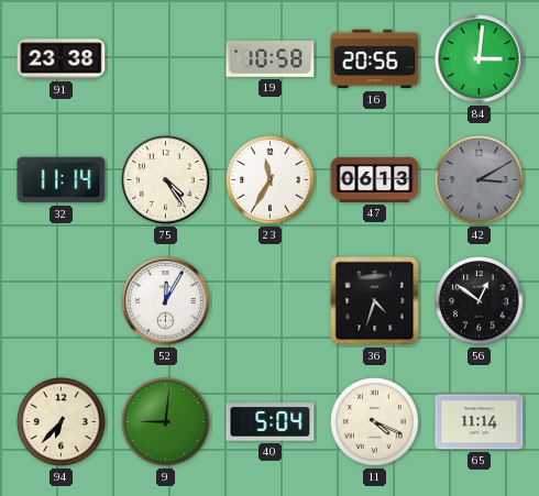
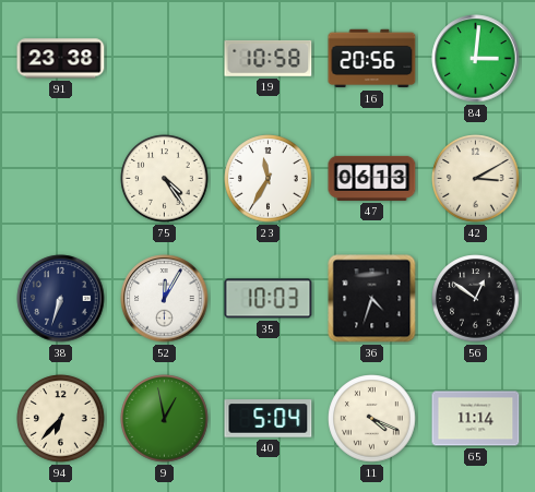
32: 11:14 -> none (62, 180)
42 dial: grey -> cream (476, 179)
38: none -> 6:33 (61, 299)
35: none -> 10:03 (269, 299)
9: 9:01 -> 12:58 (165, 419)
